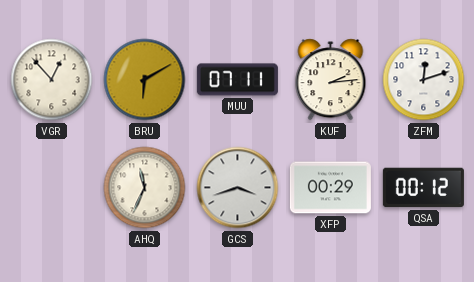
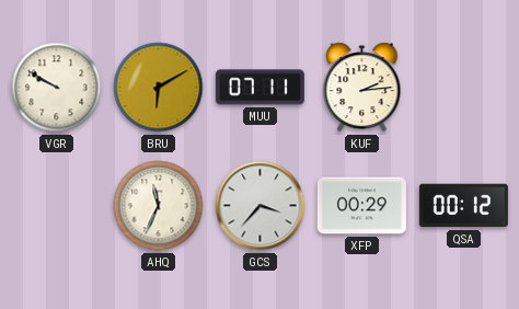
VGR: 12:53 -> 9:50 (57, 88)
ZFM: 12:12 -> none (424, 80)
GCS: 3:42 -> 3:37 (261, 206)
